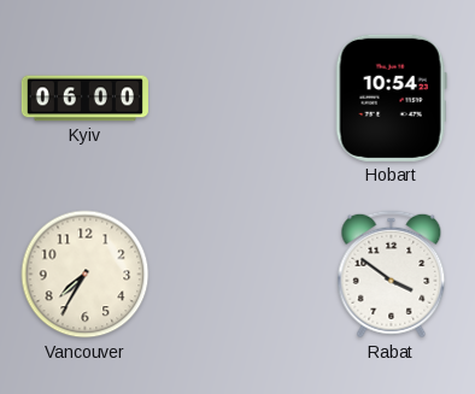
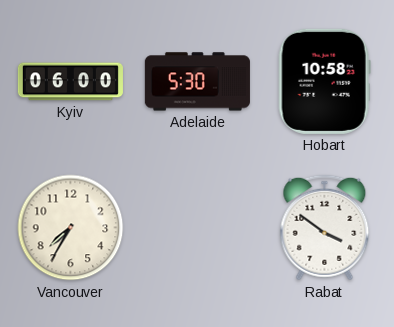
Adelaide: none -> 5:30 (197, 82)
Hobart: 10:54 -> 10:58 (324, 81)
